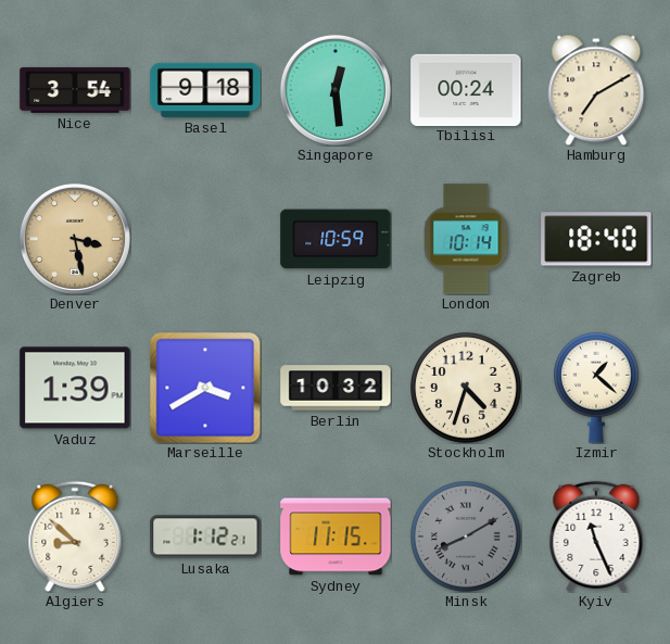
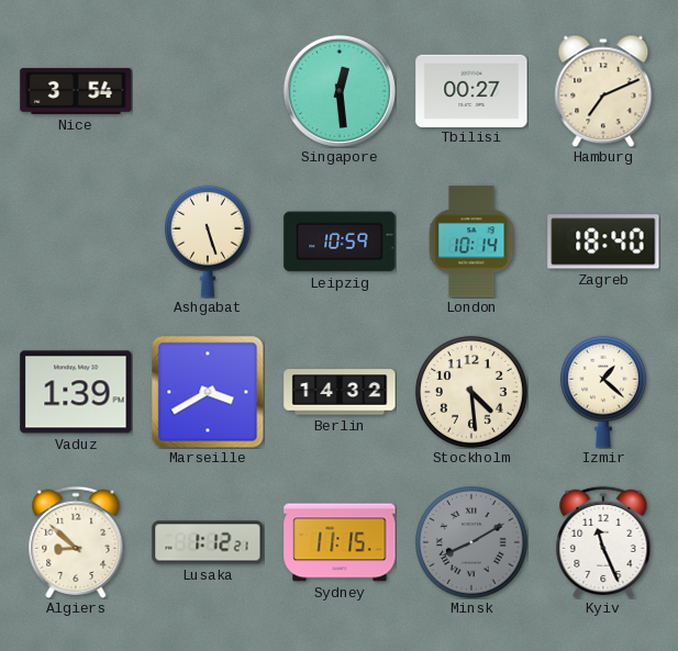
Basel: 9:18 -> none (205, 90)
Tbilisi: 00:24 -> 00:27 (471, 90)
Hamburg: 7:10 -> 7:11 (603, 91)
Denver: 3:28 -> none (75, 239)
Ashgabat: none -> 5:27 (208, 242)
Berlin: 10:32 -> 14:32 (340, 392)
Stockholm: 4:33 -> 4:29 (473, 393)
